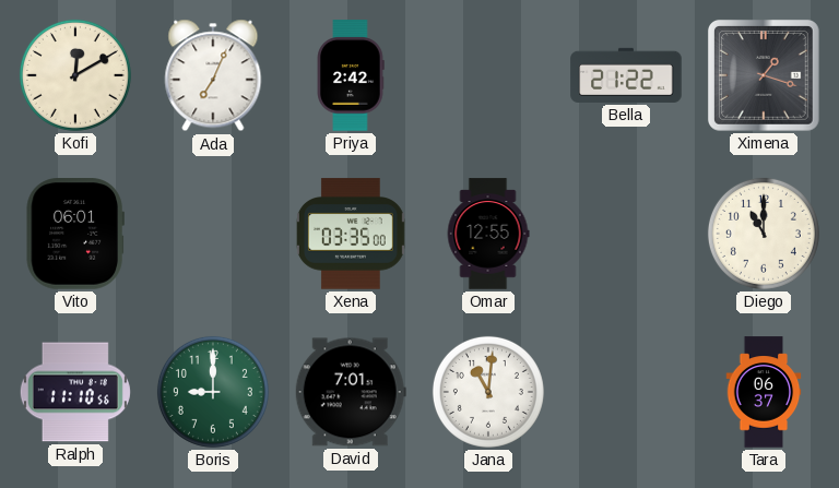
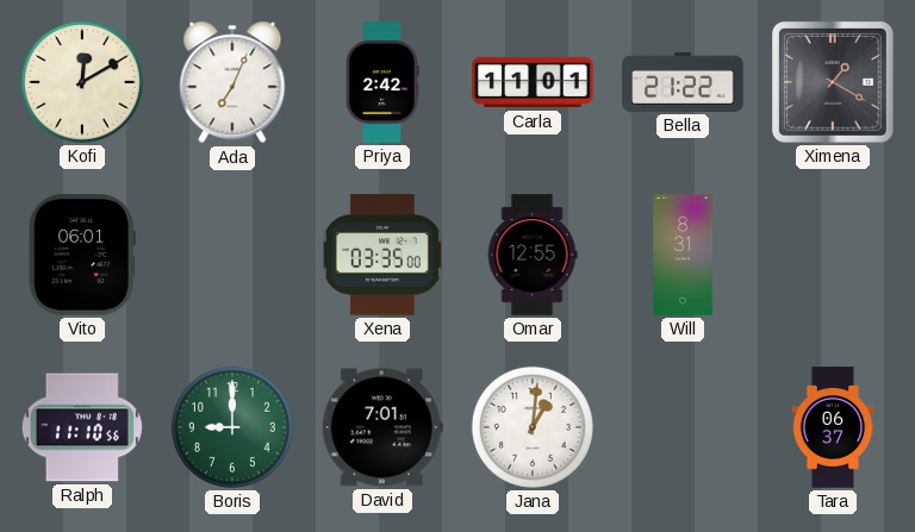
Carla: none -> 11:01 (533, 82)
Ximena: 1:18 -> 1:20 (833, 82)
Will: none -> 8:31 (683, 255)
Diego: 11:00 -> none (764, 234)
Jana: 11:01 -> 1:01 (533, 427)
